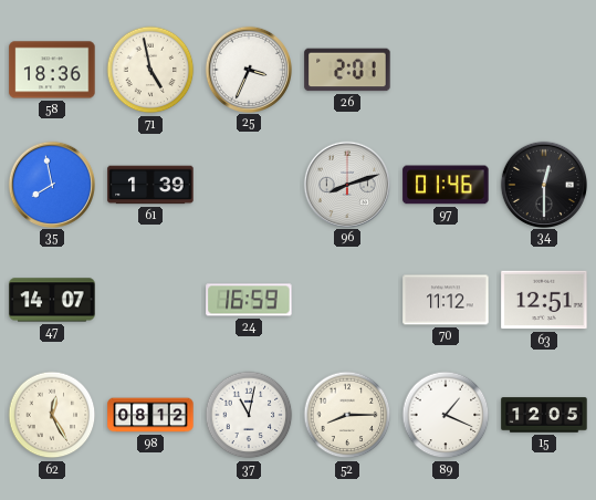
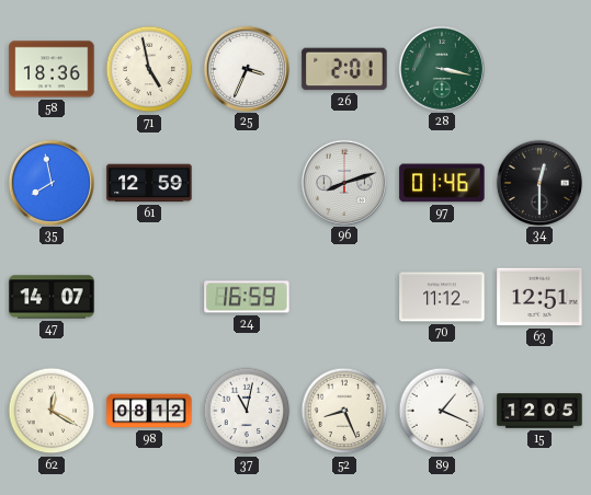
28: none -> 3:17 (441, 68)
61: 1:39 -> 12:59 (149, 183)
62: 12:25 -> 12:20 (52, 411)
52: 8:15 -> 8:26 (344, 411)
